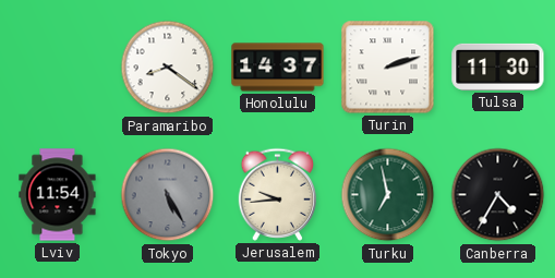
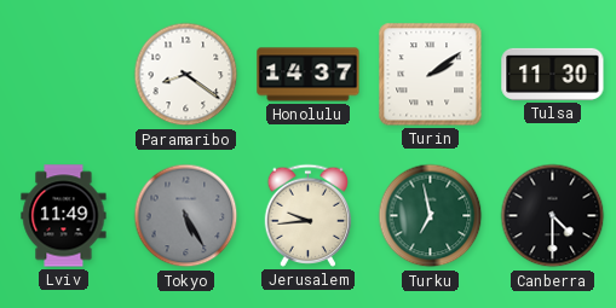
Turin: 2:12 -> 2:09 (431, 75)
Lviv: 11:54 -> 11:49 (64, 216)
Canberra: 4:35 -> 4:30 (553, 216)
